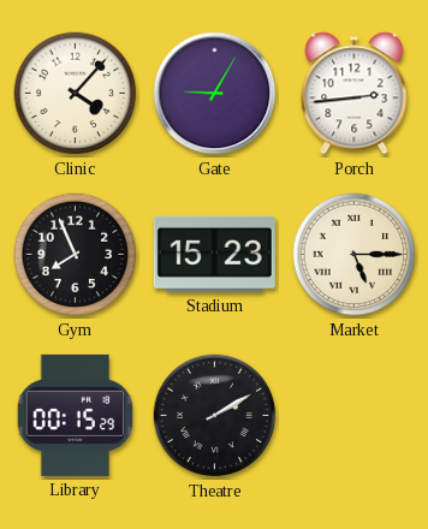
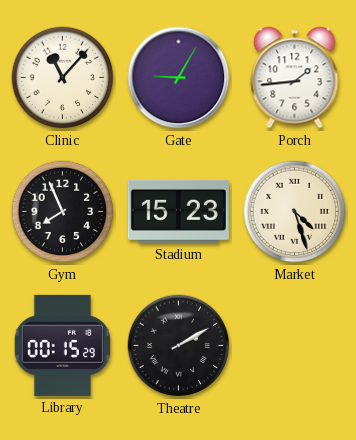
Clinic: 4:07 -> 11:07 (63, 78)
Porch: 2:44 -> 1:44 (295, 78)
Market: 5:15 -> 4:27 (295, 212)
